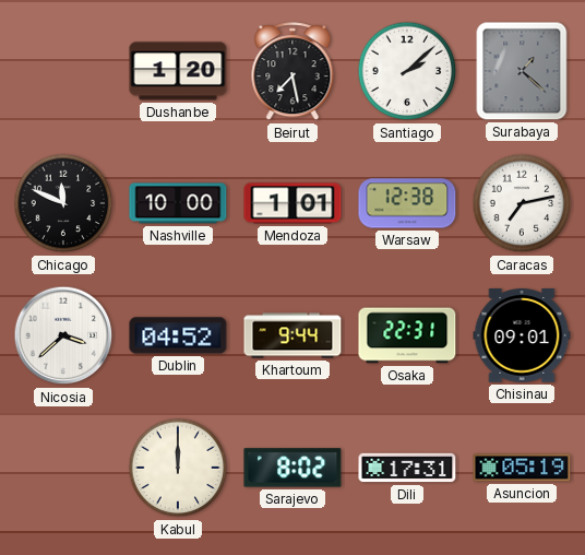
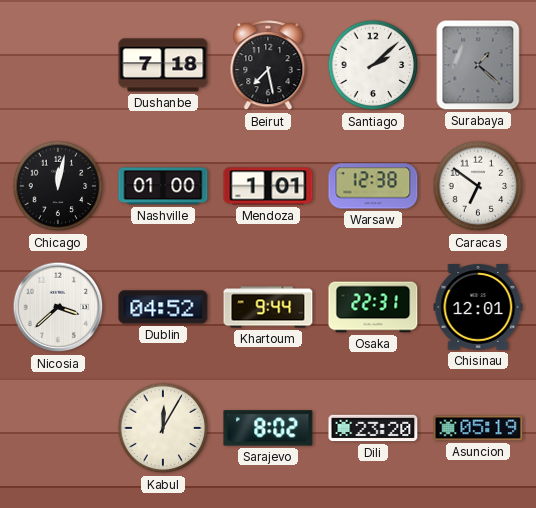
Dushanbe: 1:20 -> 7:18 (163, 65)
Chicago: 11:49 -> 12:02 (58, 186)
Nashville: 10:00 -> 01:00 (163, 186)
Caracas: 7:13 -> 6:51 (478, 186)
Chisinau: 09:01 -> 12:01 (478, 307)
Kabul: 12:00 -> 12:05 (163, 428)
Dili: 17:31 -> 23:20 (373, 428)
